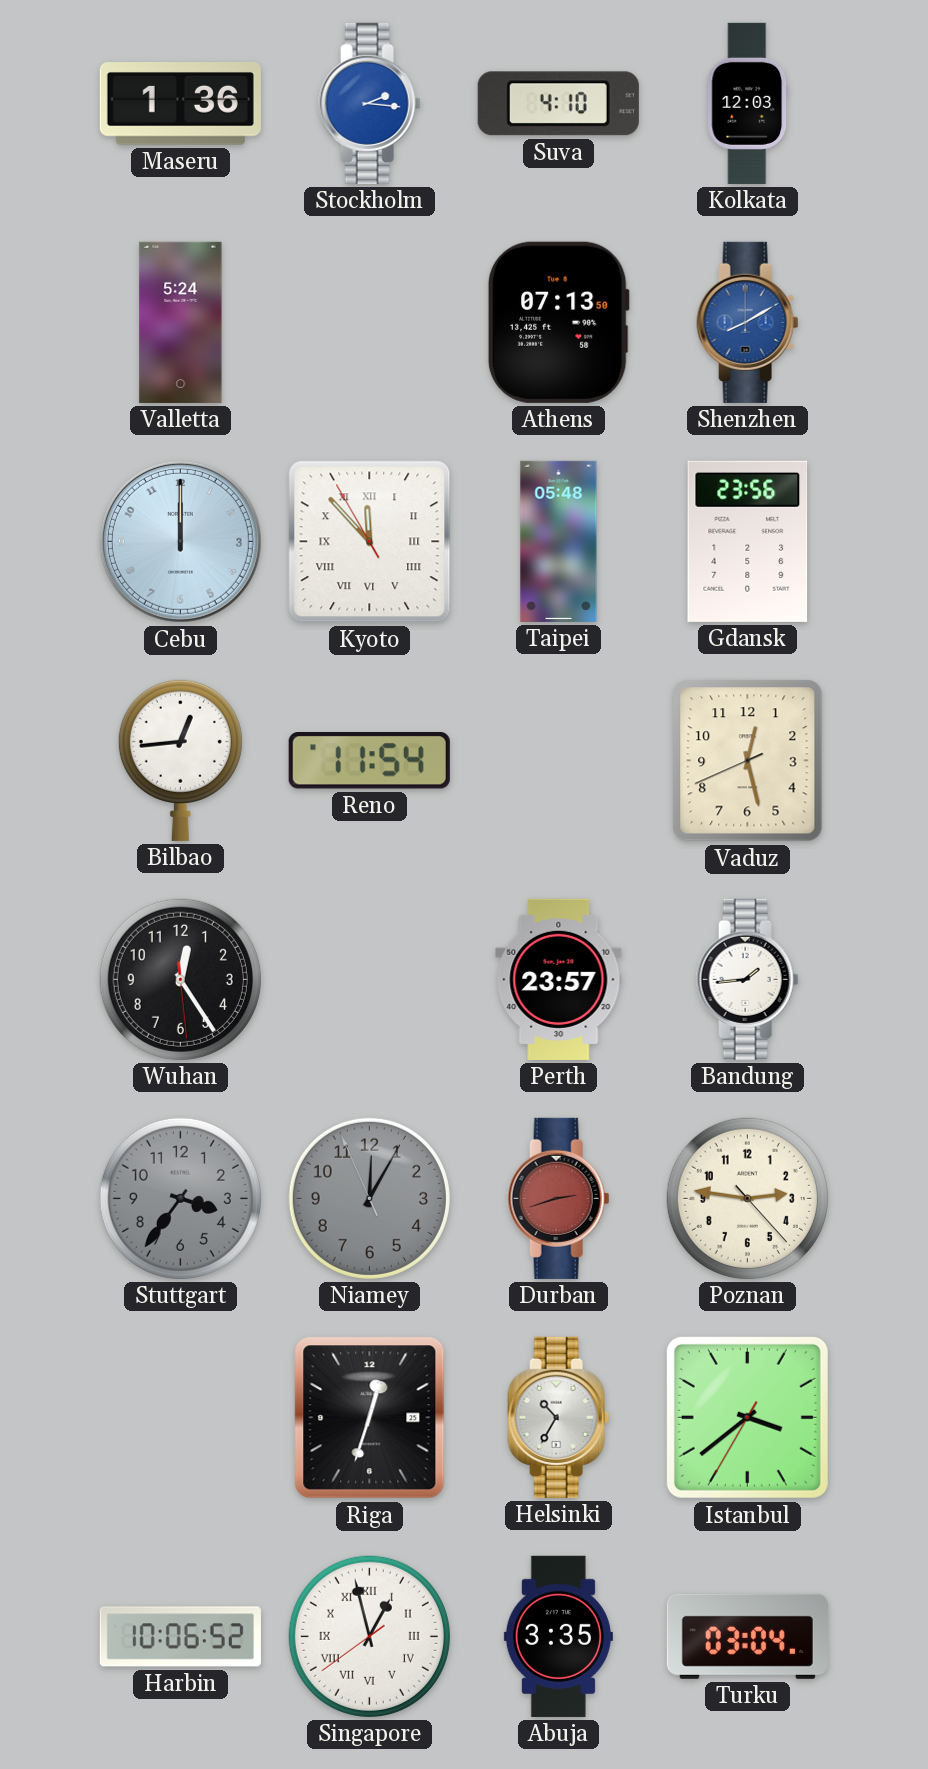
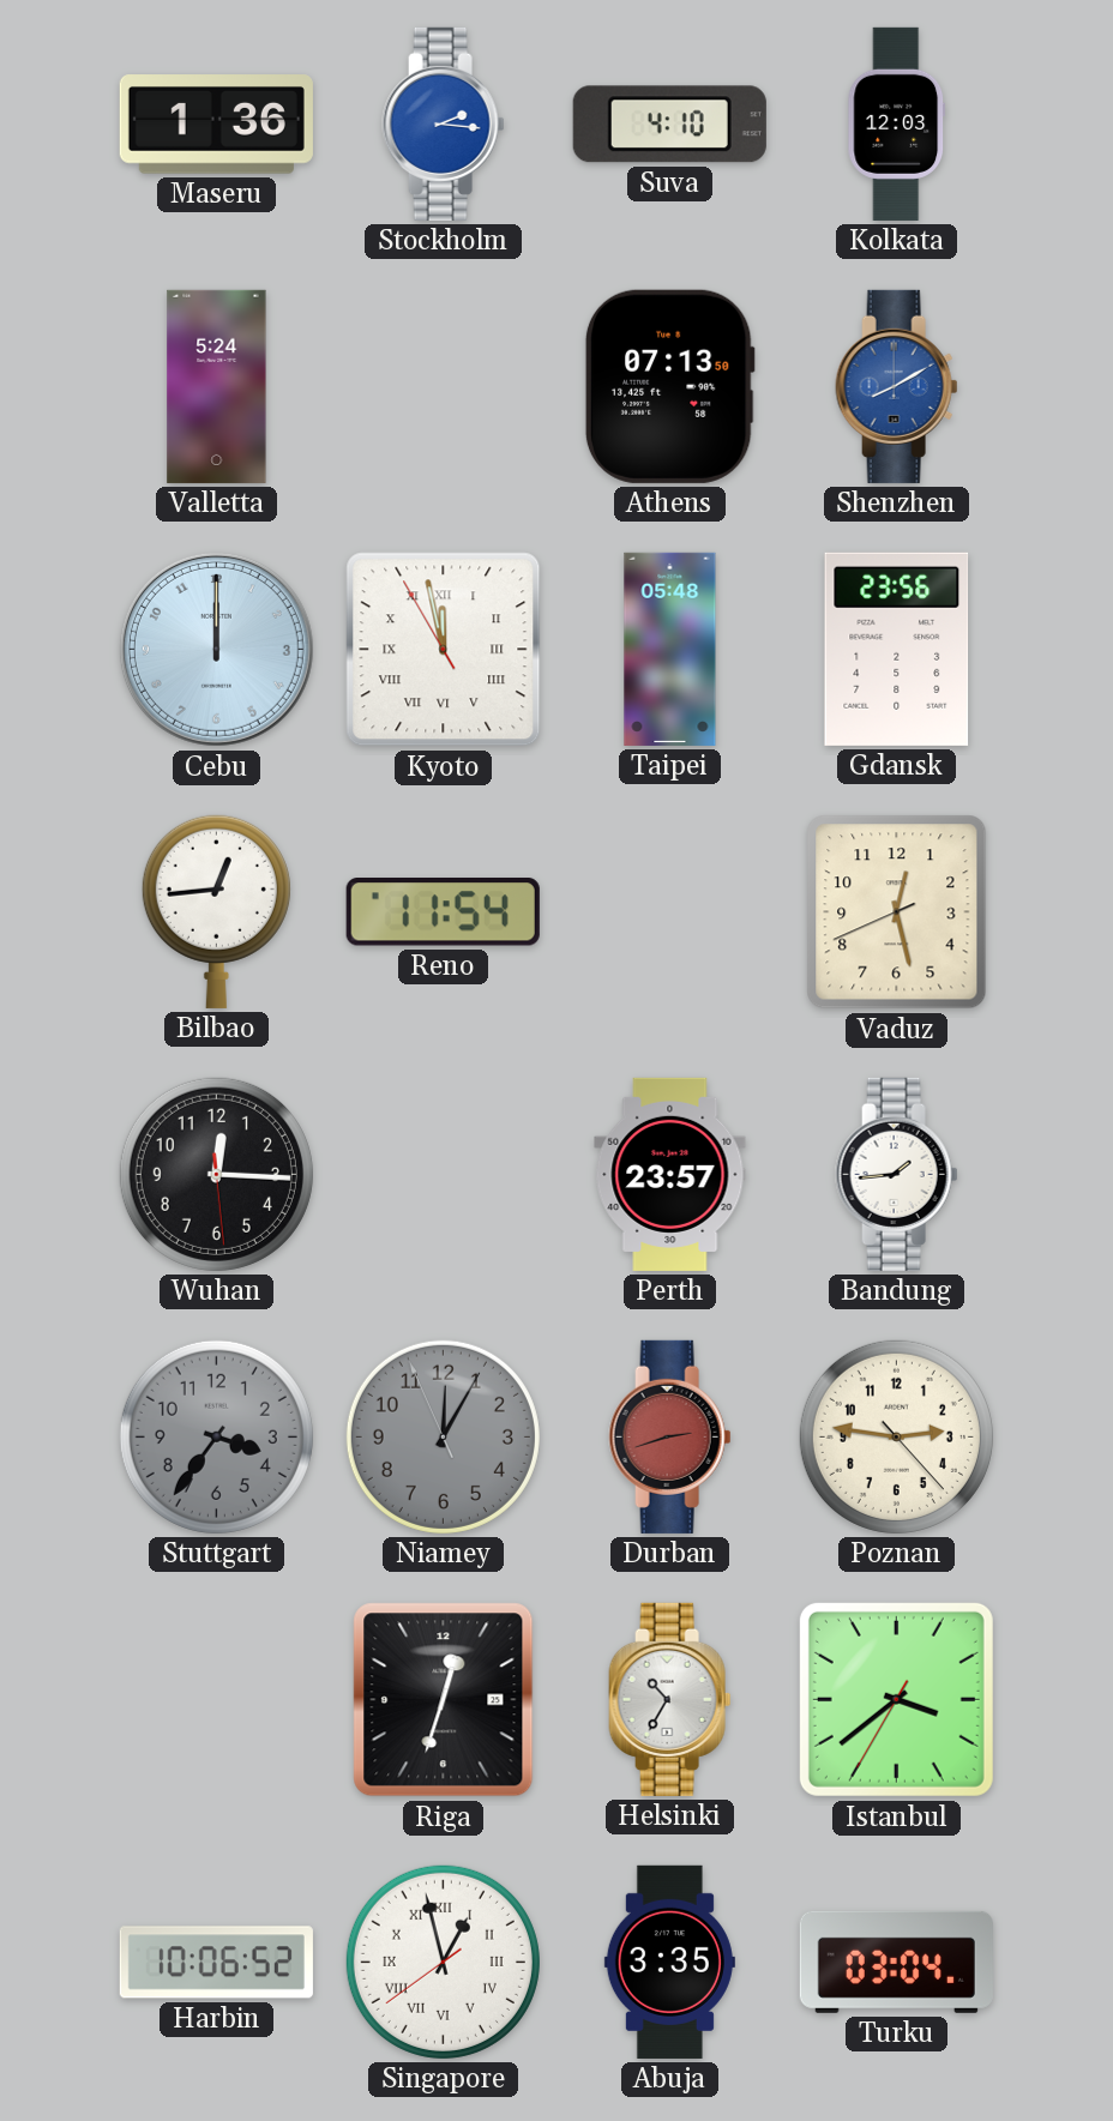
Kyoto: 11:52 -> 11:57 (444, 650)
Wuhan: 12:24 -> 12:15 (216, 1174)
